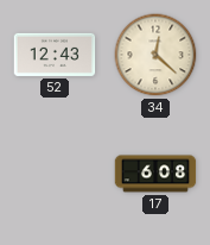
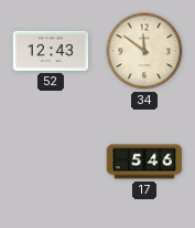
34: 12:22 -> 11:51 (144, 51)
17: 6:08 -> 5:46 (144, 162)
